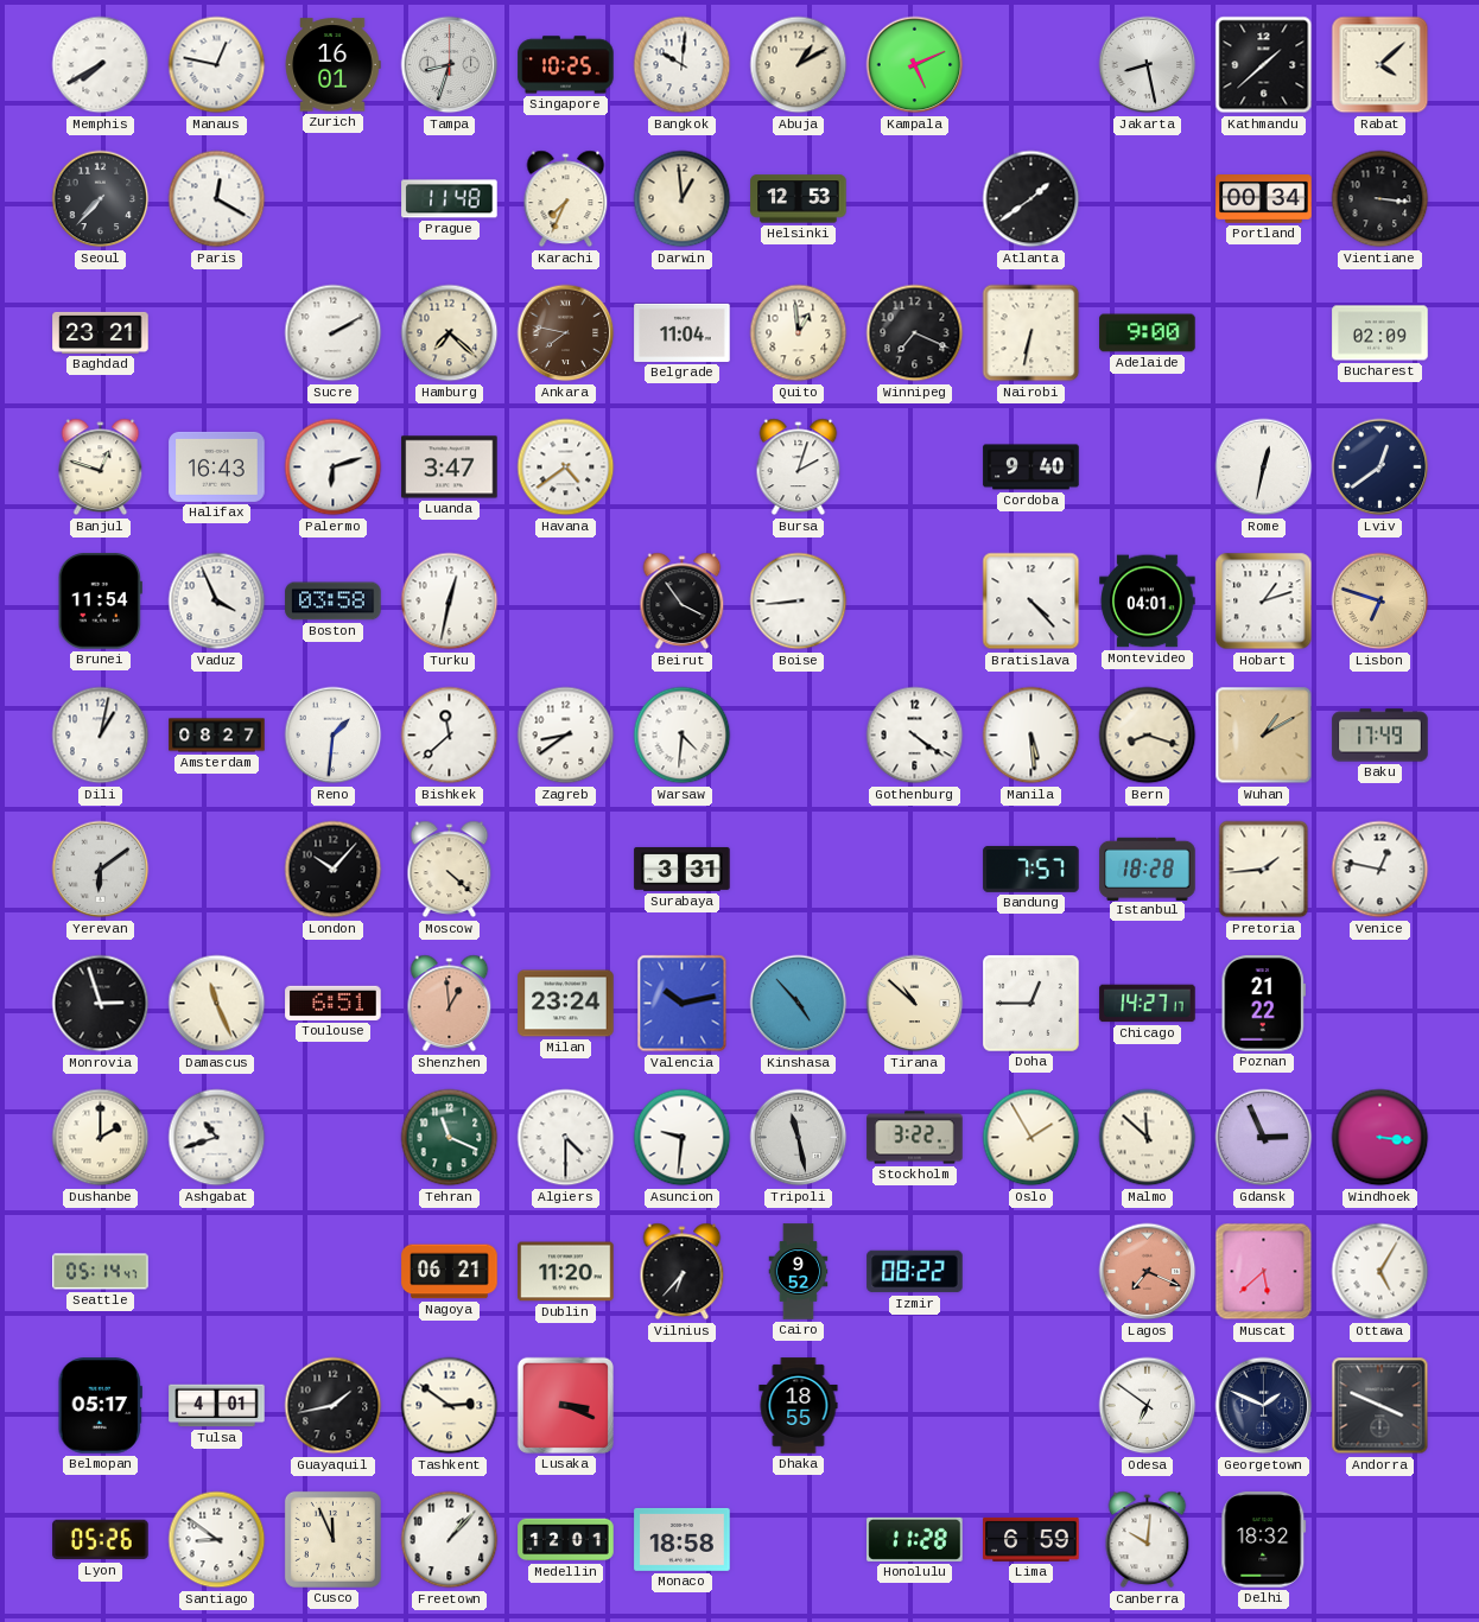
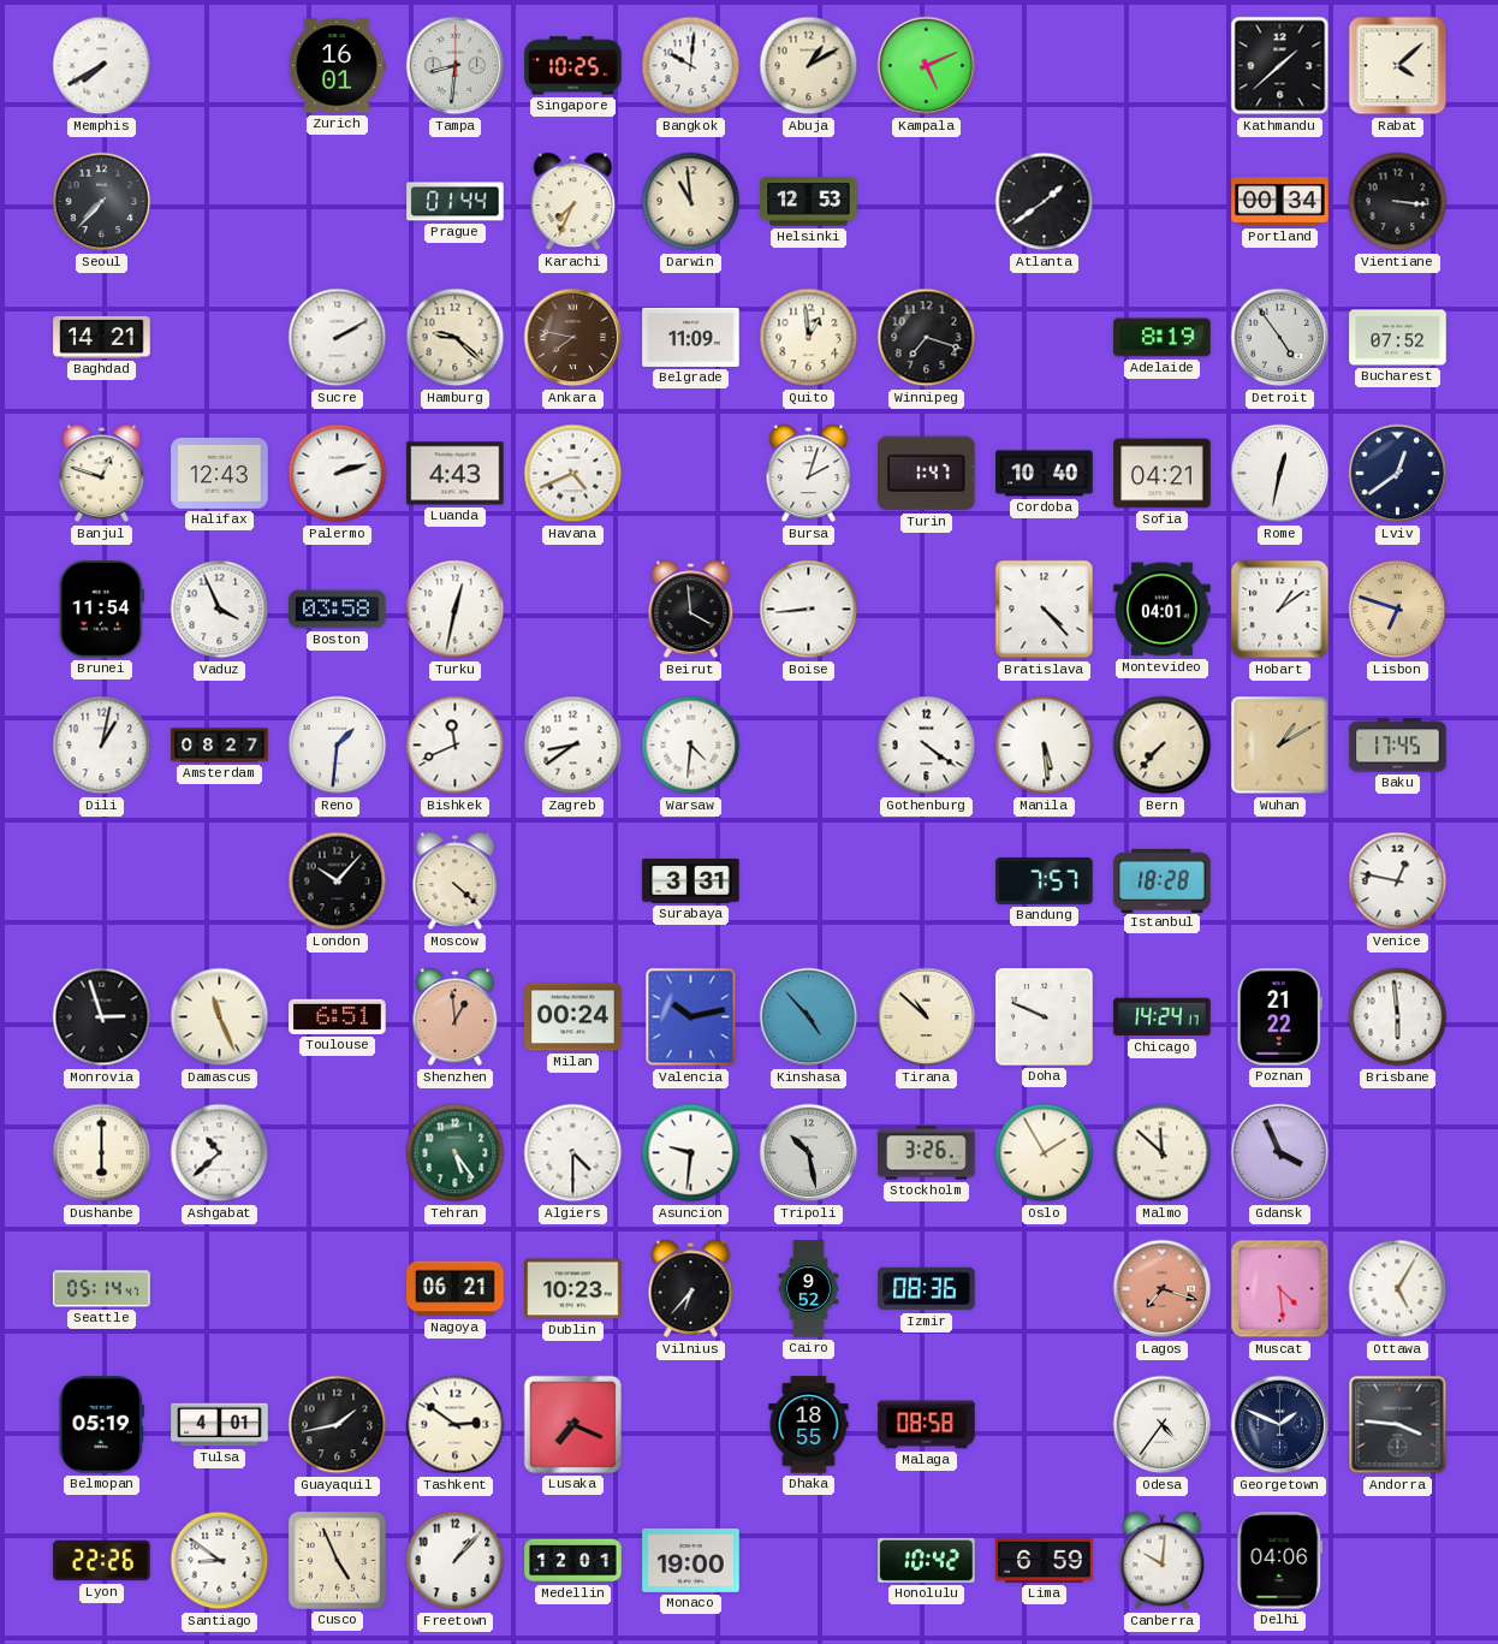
Manaus: 12:47 -> none (217, 65)
Tampa: 8:33 -> 8:31 (456, 66)
Jakarta: 8:28 -> none (1148, 65)
Paris: 12:20 -> none (217, 199)
Prague: 11:48 -> 01:44 (456, 202)
Darwin: 12:59 -> 10:59 (691, 202)
Baghdad: 23:21 -> 14:21 (102, 337)
Hamburg: 7:22 -> 9:22 (456, 338)
Belgrade: 11:04 -> 11:09 (691, 337)
Winnipeg: 7:19 -> 7:18 (927, 338)
Nairobi: 6:32 -> none (1032, 333)
Adelaide: 9:00 -> 8:19 (1163, 338)
Detroit: none -> 4:54 (1280, 338)
Bucharest: 02:09 -> 07:52 (1398, 338)
Halifax: 16:43 -> 12:43 (220, 473)
Palermo: 6:12 -> 2:12 (338, 474)
Luanda: 3:47 -> 4:43 (456, 474)
Havana: 4:39 -> 4:41 (573, 474)
Turin: none -> 1:47 (927, 474)
Cordoba: 9:40 -> 10:40 (1045, 474)
Sofia: none -> 04:21 (1163, 474)
Beirut: 3:54 -> 3:59 (691, 610)
Hobart: 1:12 -> 1:09 (1280, 610)
Bishkek: 11:38 -> 11:41 (456, 746)
Bern: 8:18 -> 7:37 (1163, 746)
Baku: 17:49 -> 17:45 (1398, 746)
Yerevan: 6:09 -> none (101, 870)
Pretoria: 1:44 -> none (1264, 870)
Milan: 23:24 -> 00:24 (573, 1017)
Doha: 12:45 -> 9:49 (1045, 1017)
Chicago: 14:27 -> 14:24 (1163, 1017)
Brisbane: none -> 5:59 (1398, 1017)
Dushanbe: 2:00 -> 6:00 (102, 1153)
Ashgabat: 10:42 -> 10:38 (220, 1153)
Tehran: 11:19 -> 5:24 (456, 1153)
Tripoli: 11:28 -> 10:28 (809, 1153)
Stockholm: 3:22 -> 3:26 (927, 1153)
Gdansk: 2:56 -> 3:56 (1280, 1153)
Windhoek: 3:16 -> none (1380, 1138)
Dublin: 11:20 -> 10:23 (573, 1289)
Izmir: 08:22 -> 08:36 (927, 1289)
Lagos: 7:19 -> 7:18 (1163, 1289)
Muscat: 5:38 -> 4:29 (1280, 1289)
Belmopan: 05:17 -> 05:19 (101, 1425)
Lusaka: 3:19 -> 7:19 (572, 1424)
Malaga: none -> 08:58 (927, 1425)
Odesa: 6:51 -> 4:36 (1163, 1425)
Andorra: 3:49 -> 3:46 (1398, 1425)
Lyon: 05:26 -> 22:26 (102, 1561)
Cusco: 11:56 -> 4:56 (337, 1560)
Monaco: 18:58 -> 19:00 (691, 1560)
Honolulu: 11:28 -> 10:42 (927, 1560)
Delhi: 18:32 -> 04:06 (1280, 1561)
